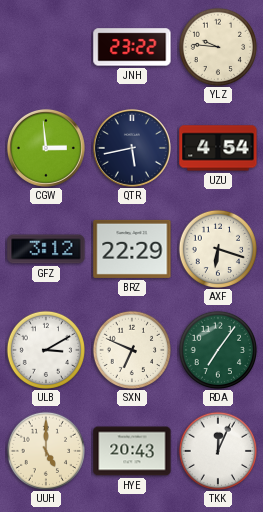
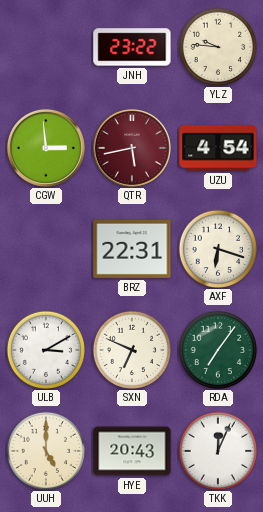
QTR dial: navy -> burgundy (132, 148)
GFZ: 3:12 -> none (46, 249)
BRZ: 22:29 -> 22:31 (132, 249)
